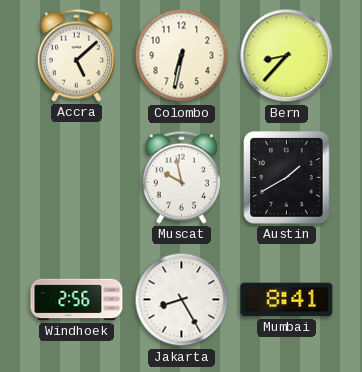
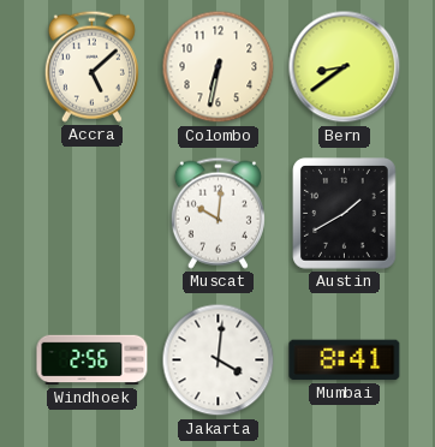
Bern: 8:37 -> 8:39 (345, 67)
Muscat: 9:58 -> 10:01 (218, 213)
Jakarta: 8:25 -> 4:01 (219, 360)
